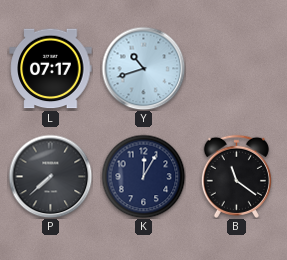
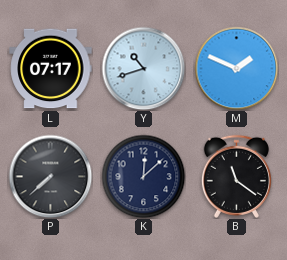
M: none -> 1:49 (236, 68)
K: 12:05 -> 12:08 (143, 176)
